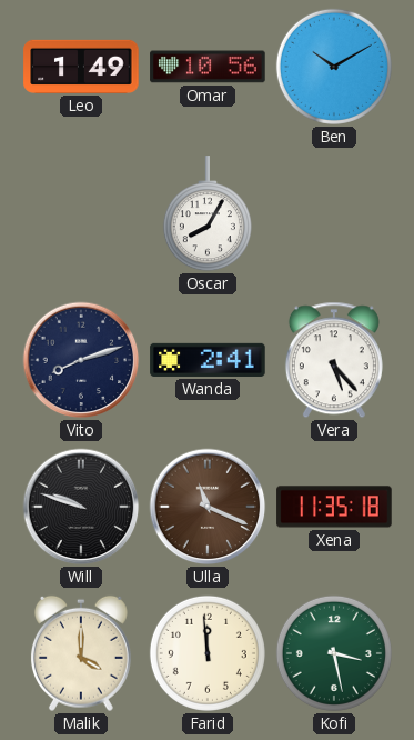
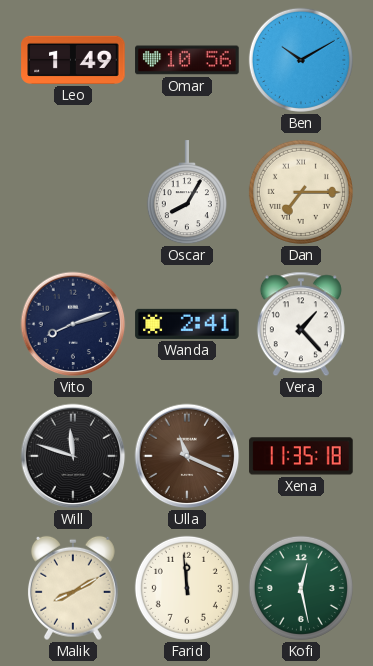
Dan: none -> 7:15 (301, 192)
Vera: 5:23 -> 1:23 (301, 324)
Will: 9:48 -> 11:48 (73, 456)
Malik: 4:00 -> 8:10 (73, 588)
Kofi: 3:28 -> 12:28 (301, 588)
